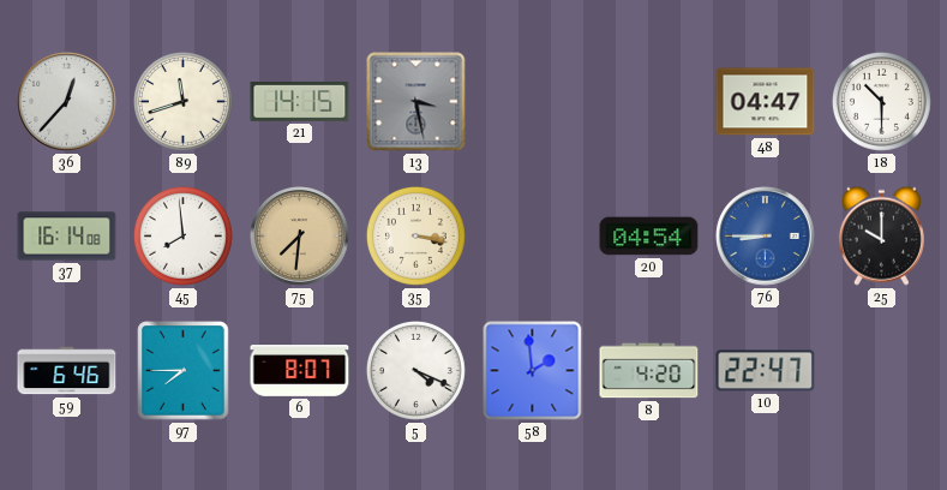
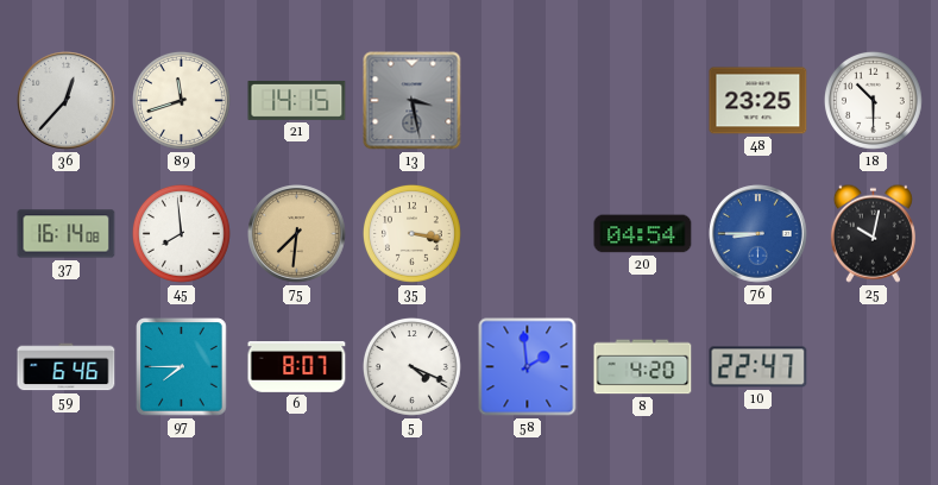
48: 04:47 -> 23:25 (758, 101)
25: 10:00 -> 10:02 (873, 233)
